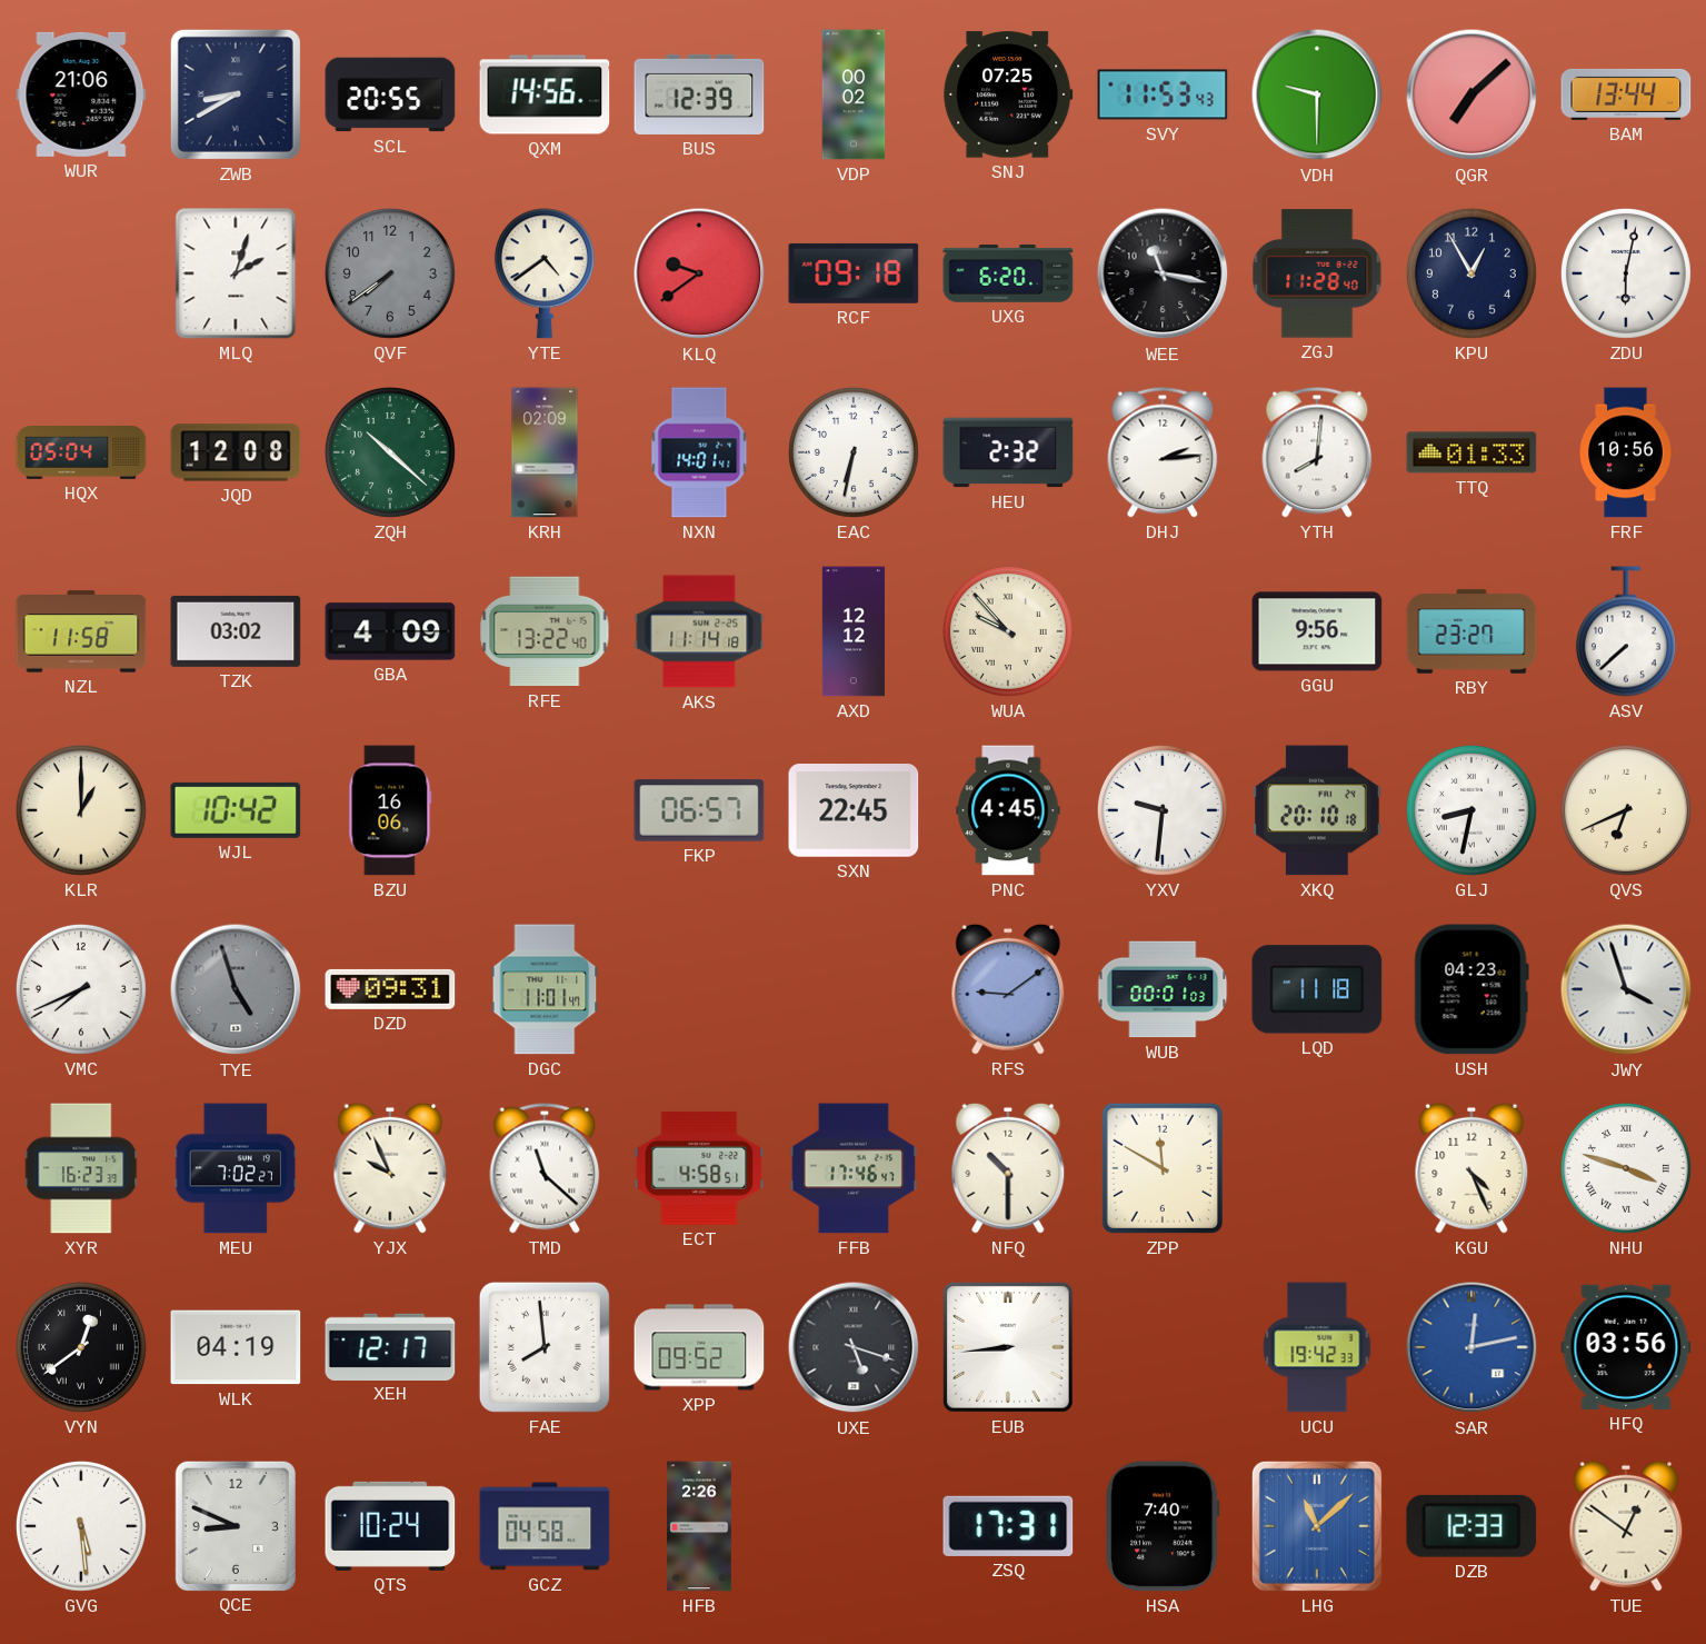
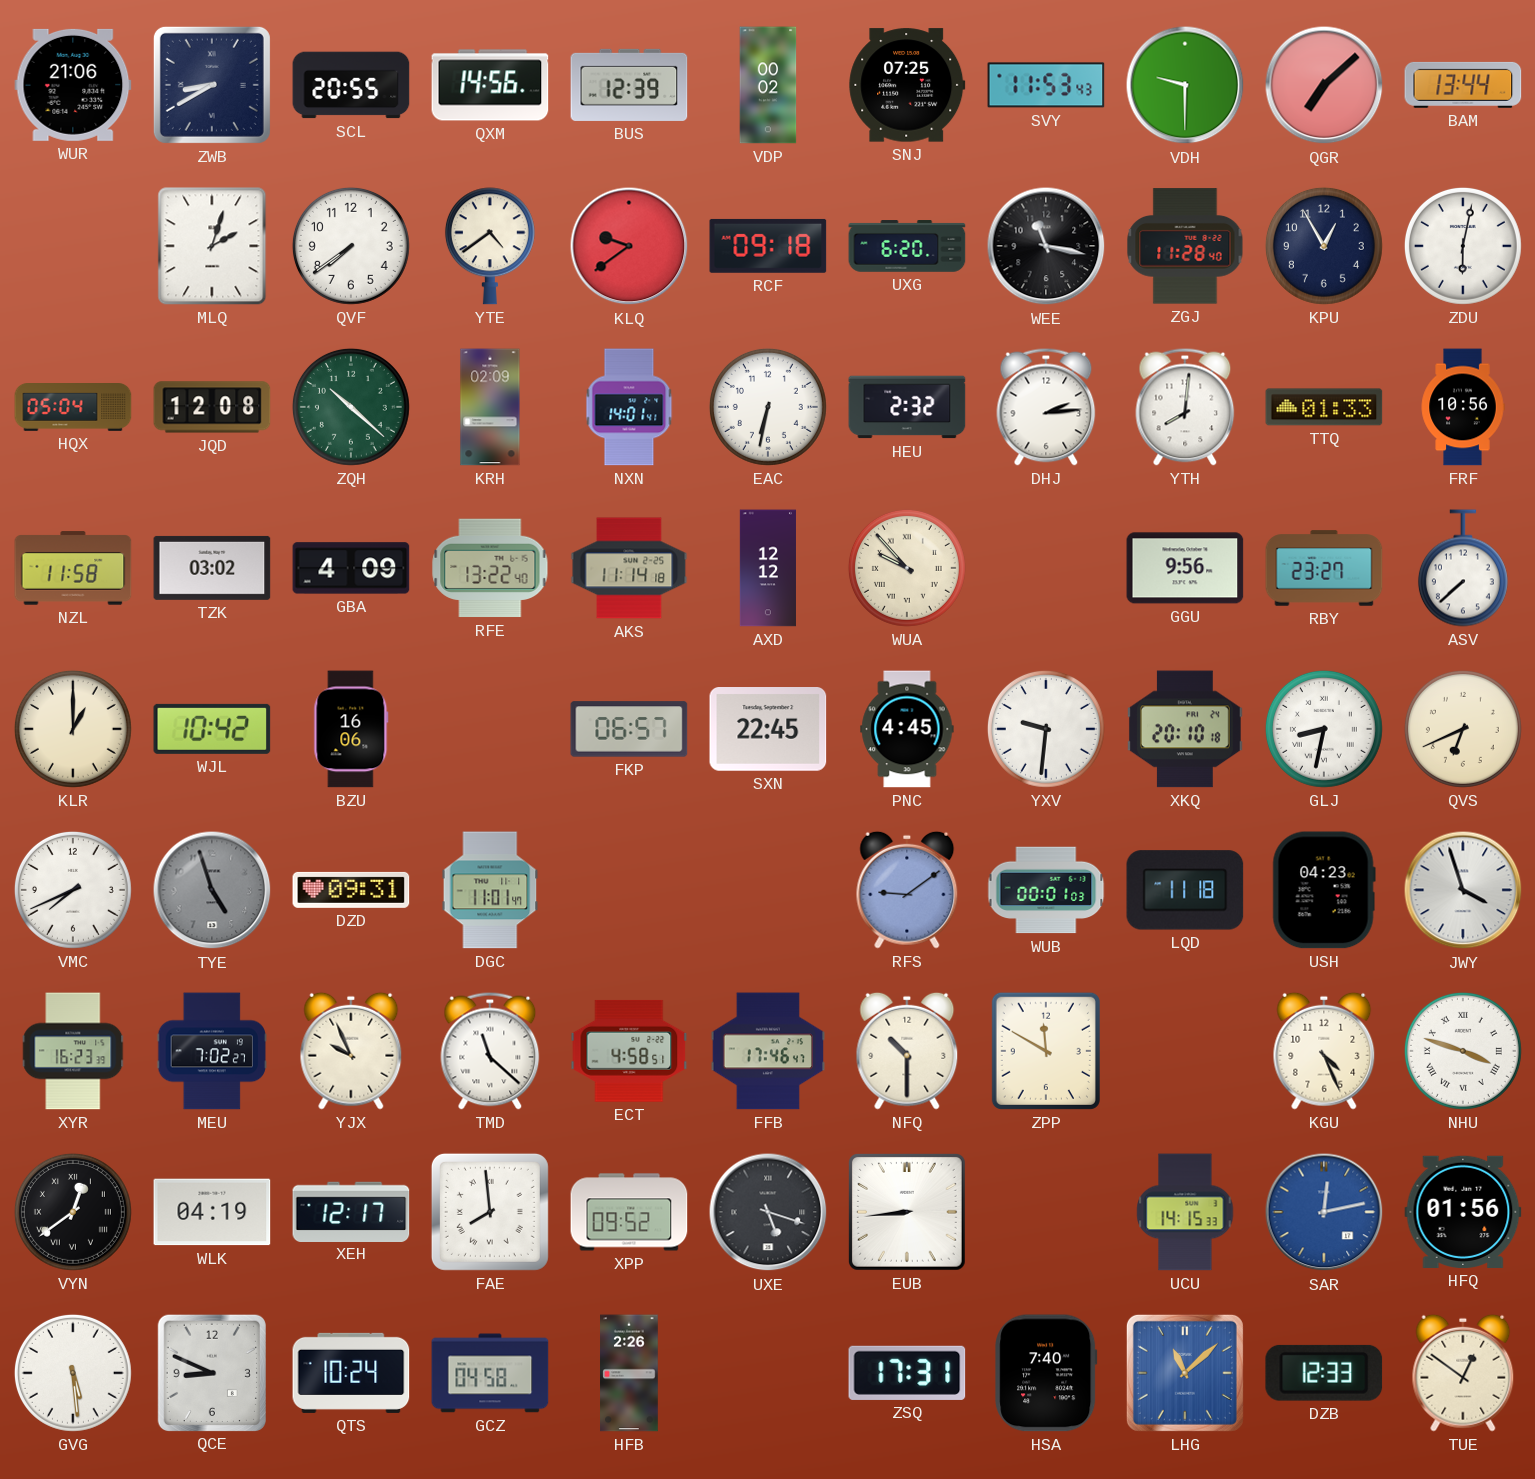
QVF dial: grey -> white (351, 246)
UCU: 19:42 -> 14:15 (1185, 1212)
HFQ: 03:56 -> 01:56 (1463, 1212)
